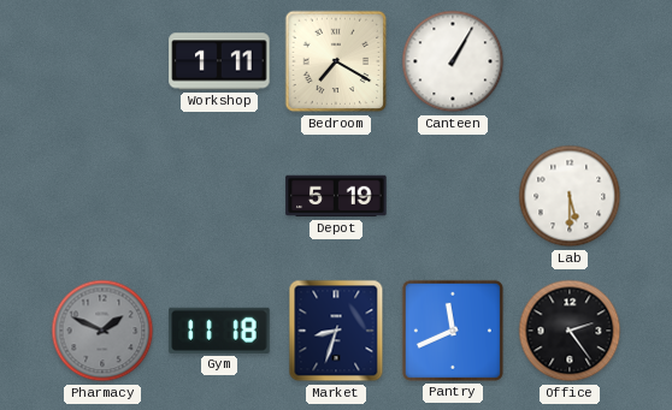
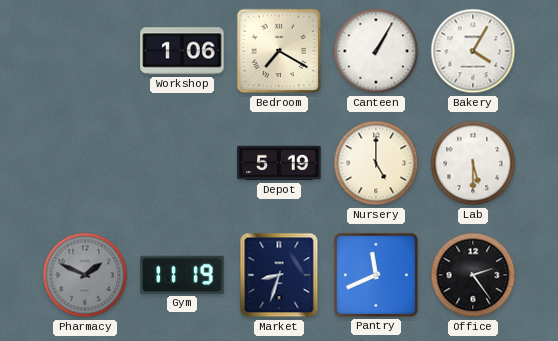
Workshop: 1:11 -> 1:06 (182, 51)
Bakery: none -> 4:05 (473, 51)
Nursery: none -> 5:00 (376, 163)
Gym: 11:18 -> 11:19 (182, 275)
